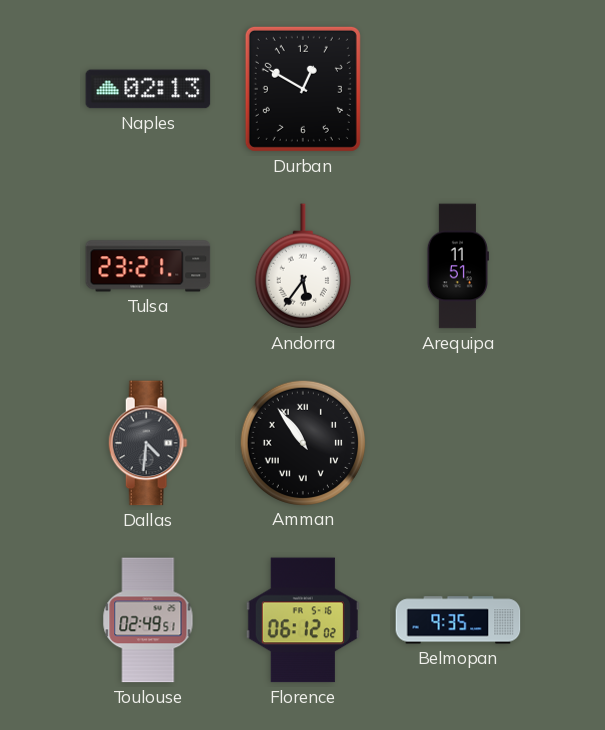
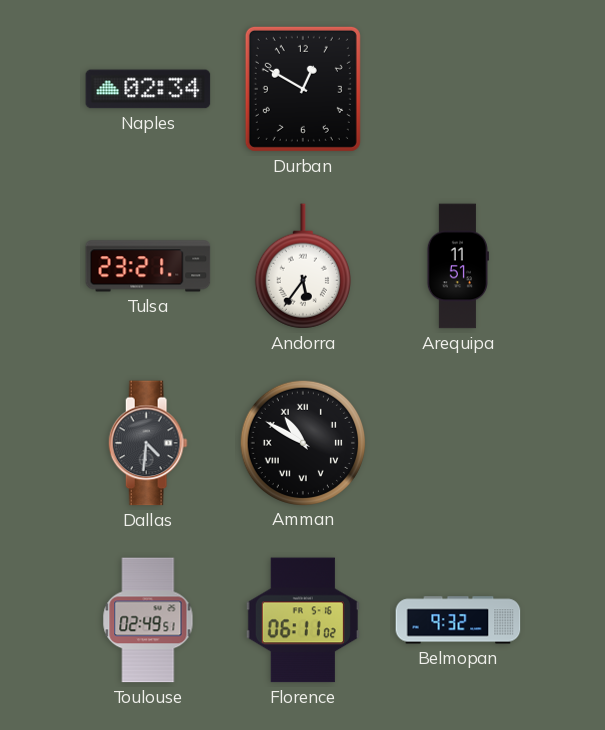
Naples: 02:13 -> 02:34 (148, 89)
Amman: 10:54 -> 10:50 (302, 442)
Florence: 06:12 -> 06:11 (303, 620)
Belmopan: 9:35 -> 9:32 (458, 620)
